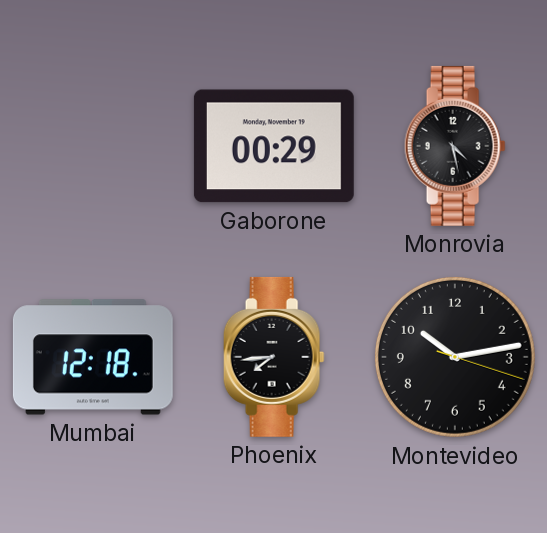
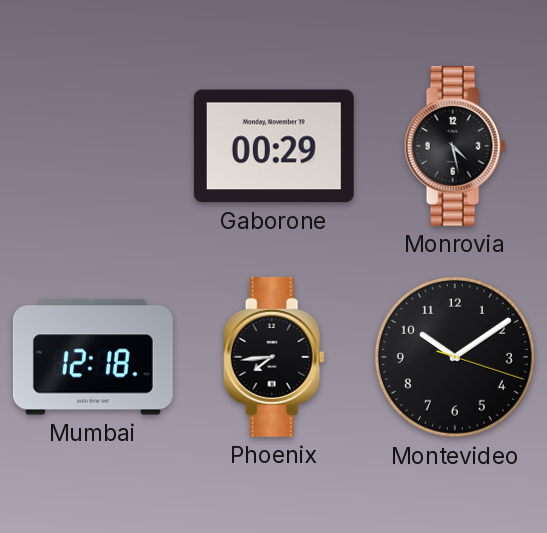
Montevideo: 10:13 -> 10:09 (455, 357)
